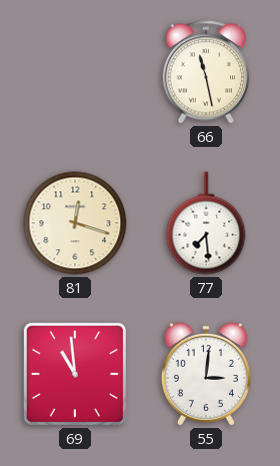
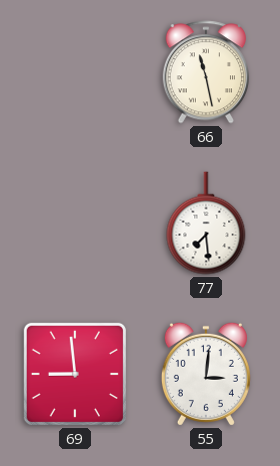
81: 12:18 -> none (75, 223)
69: 10:59 -> 8:59 (75, 374)
